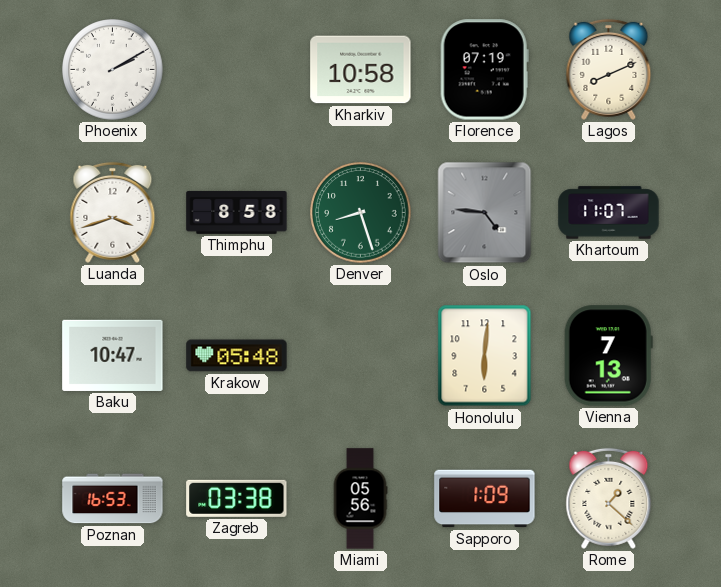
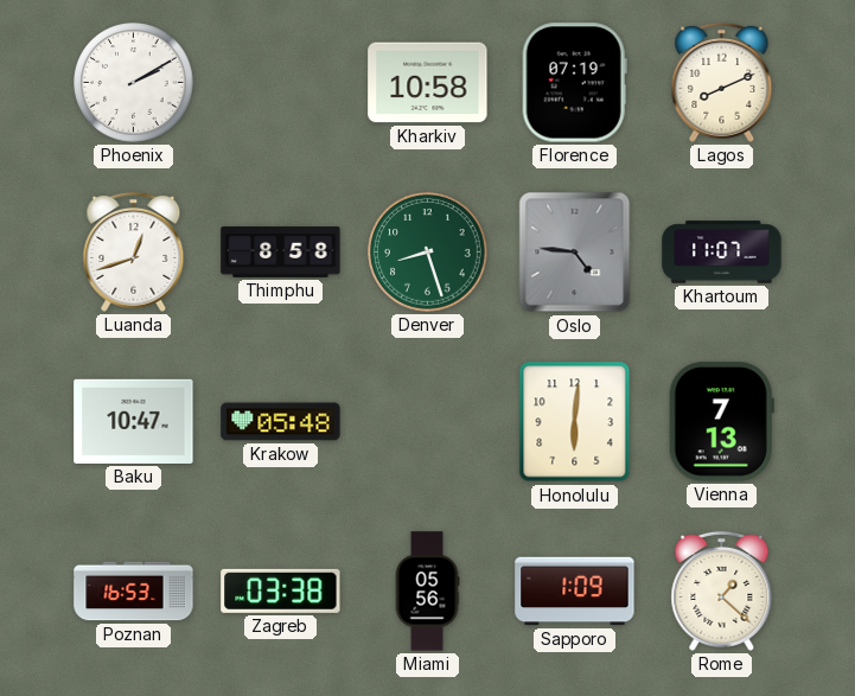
Luanda: 3:42 -> 12:42 (134, 251)
